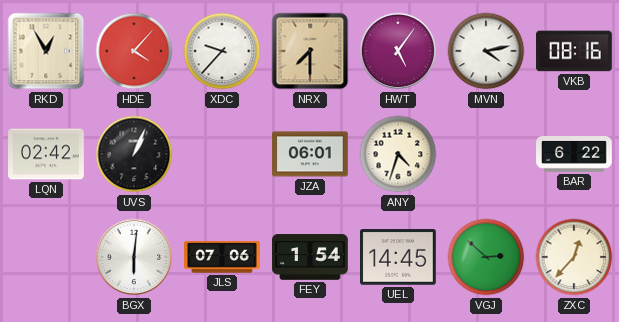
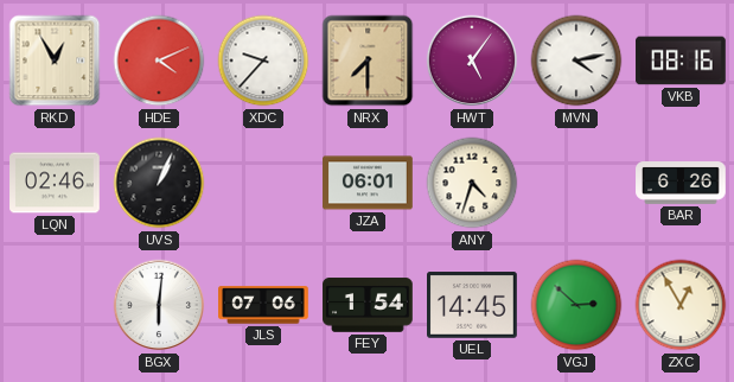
HDE: 4:07 -> 4:11 (159, 61)
LQN: 02:42 -> 02:46 (55, 183)
BAR: 6:22 -> 6:26 (681, 184)
ZXC: 12:37 -> 12:55 (681, 305)
